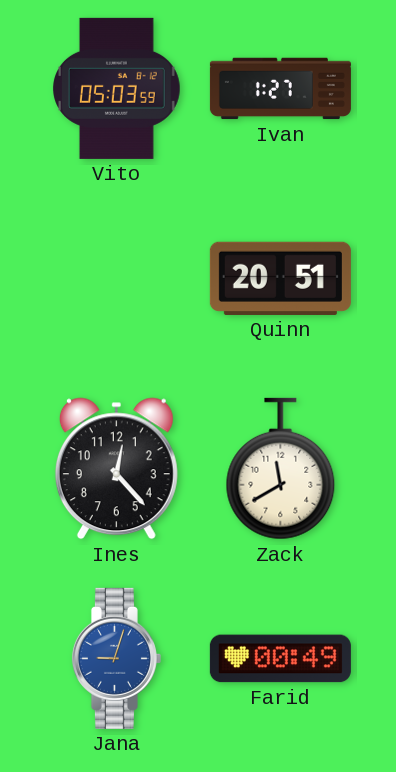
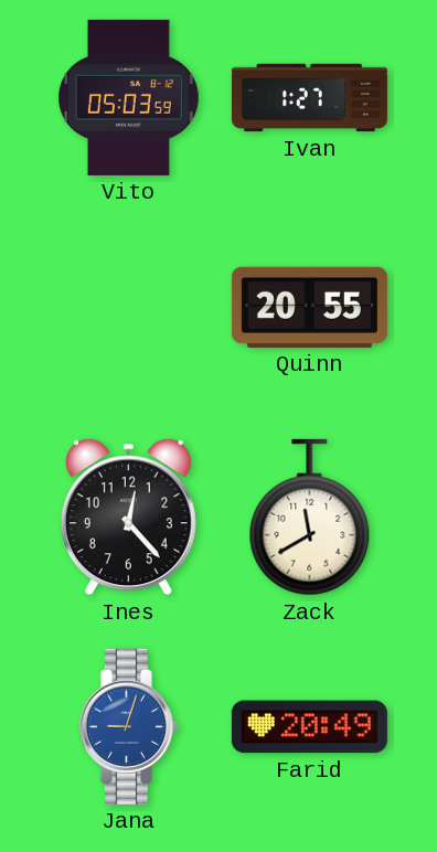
Quinn: 20:51 -> 20:55 (309, 307)
Farid: 00:49 -> 20:49 (309, 727)
